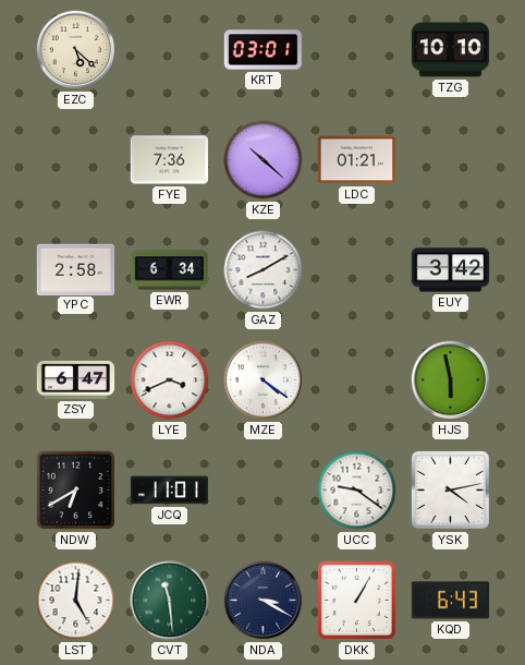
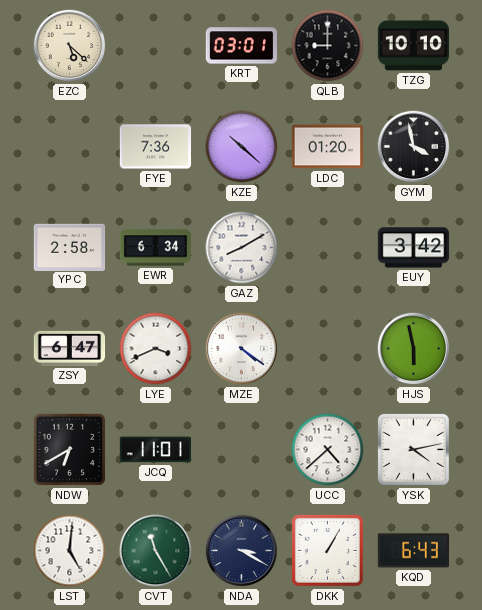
QLB: none -> 9:00 (328, 46)
LDC: 01:21 -> 01:20 (328, 147)
GYM: none -> 3:58 (414, 147)
UCC: 9:21 -> 4:38 (328, 450)
CVT: 11:29 -> 11:25 (156, 551)
